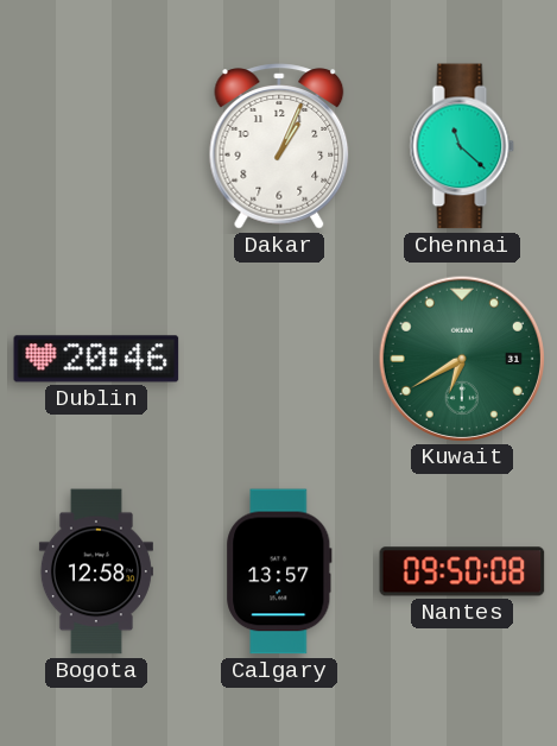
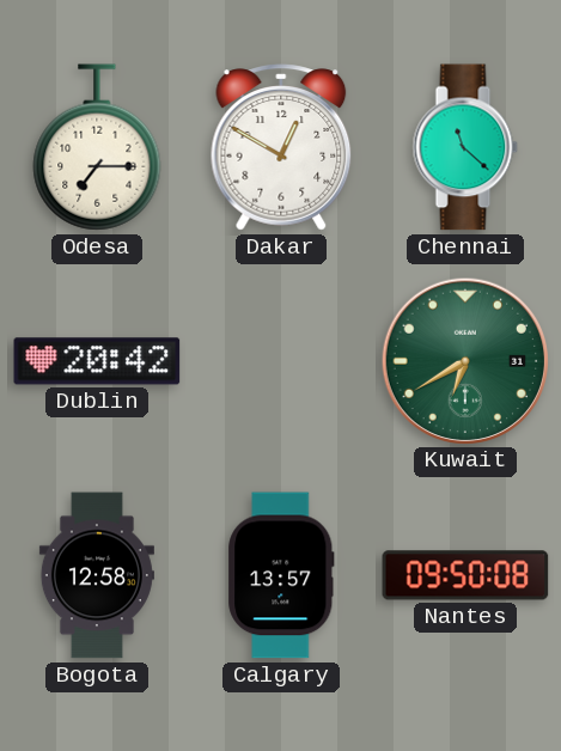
Odesa: none -> 7:15 (97, 147)
Dakar: 1:04 -> 12:50 (281, 147)
Dublin: 20:46 -> 20:42 (97, 361)
